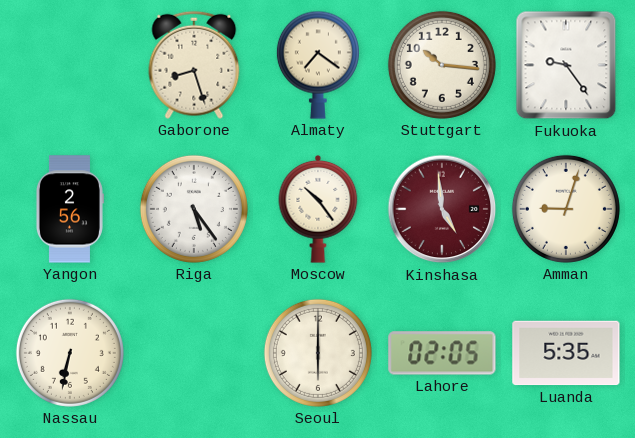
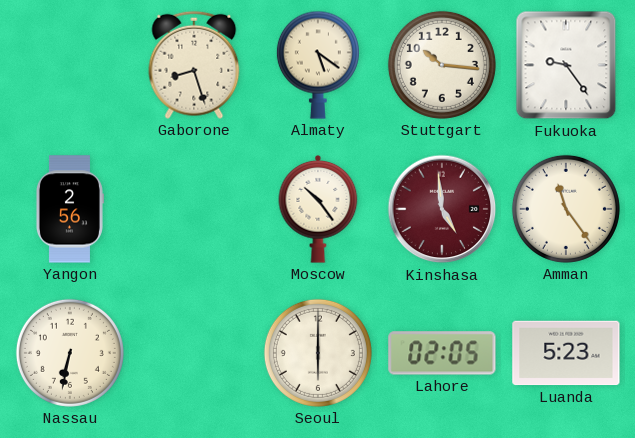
Almaty: 7:21 -> 5:21 (318, 65)
Riga: 5:24 -> none (194, 209)
Amman: 9:03 -> 11:24 (566, 209)
Luanda: 5:35 -> 5:23 (566, 353)
